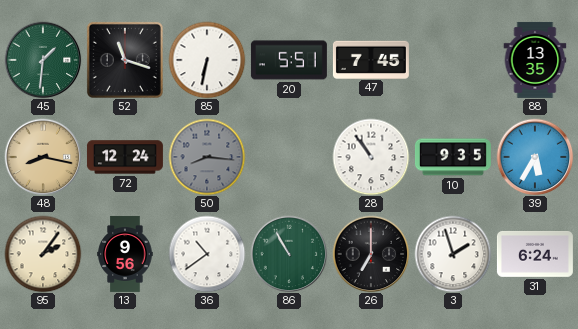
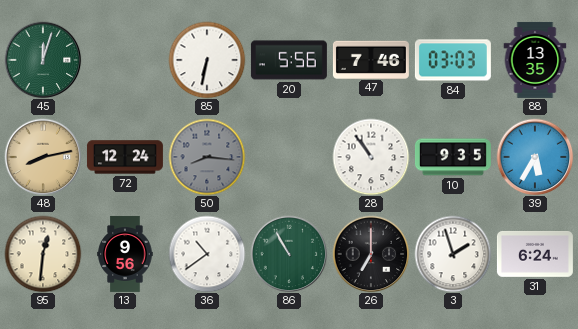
45: 1:31 -> 12:03 (43, 60)
52: 11:18 -> none (125, 60)
20: 5:51 -> 5:56 (289, 60)
47: 7:45 -> 7:46 (371, 59)
84: none -> 03:03 (453, 60)
48: 8:17 -> 8:13 (43, 157)
95: 2:06 -> 12:31 (43, 254)
